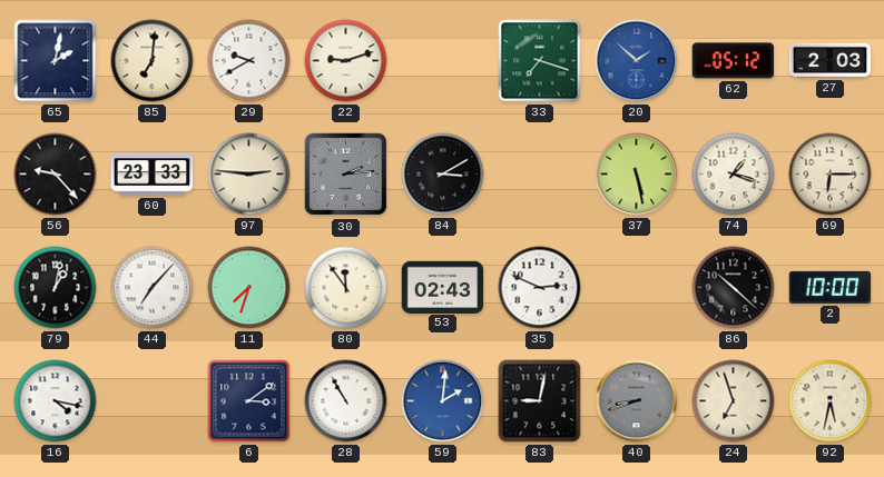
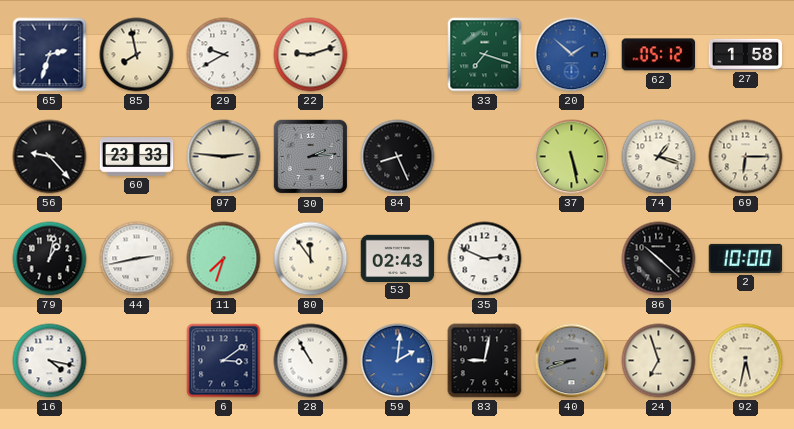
65: 2:02 -> 2:33 (50, 55)
85: 7:01 -> 7:58 (137, 55)
27: 2:03 -> 1:58 (746, 54)
84: 3:10 -> 8:26 (398, 157)
44: 7:07 -> 2:43 (137, 259)
